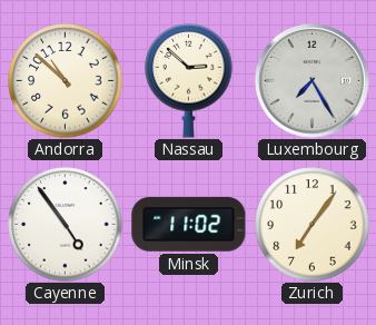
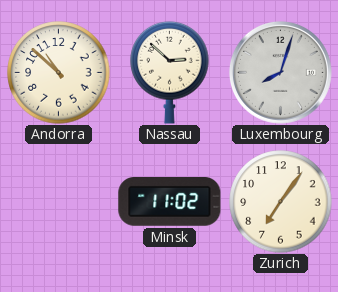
Luxembourg: 7:25 -> 8:03 (280, 72)
Cayenne: 4:54 -> none (66, 225)
